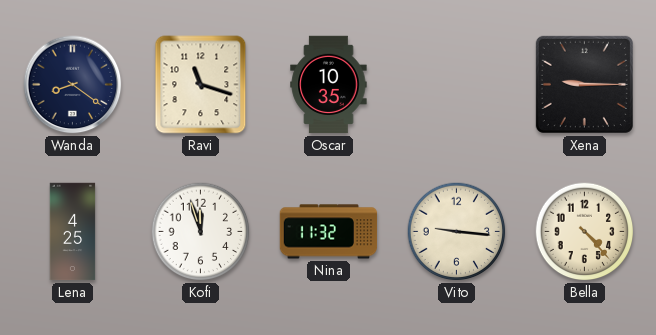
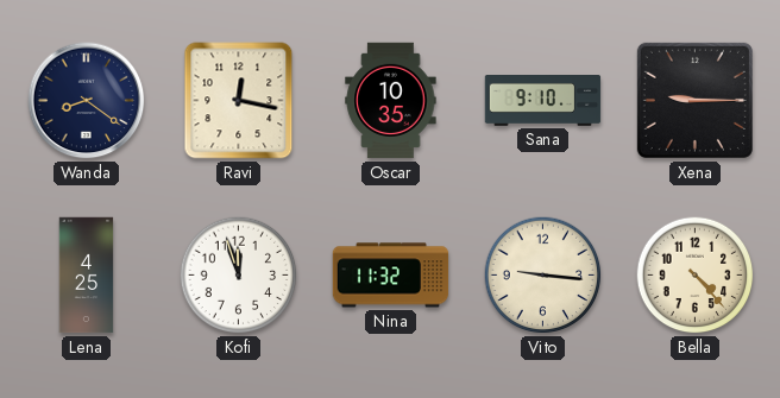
Ravi: 11:18 -> 12:17 (239, 101)
Sana: none -> 9:10 (543, 101)
